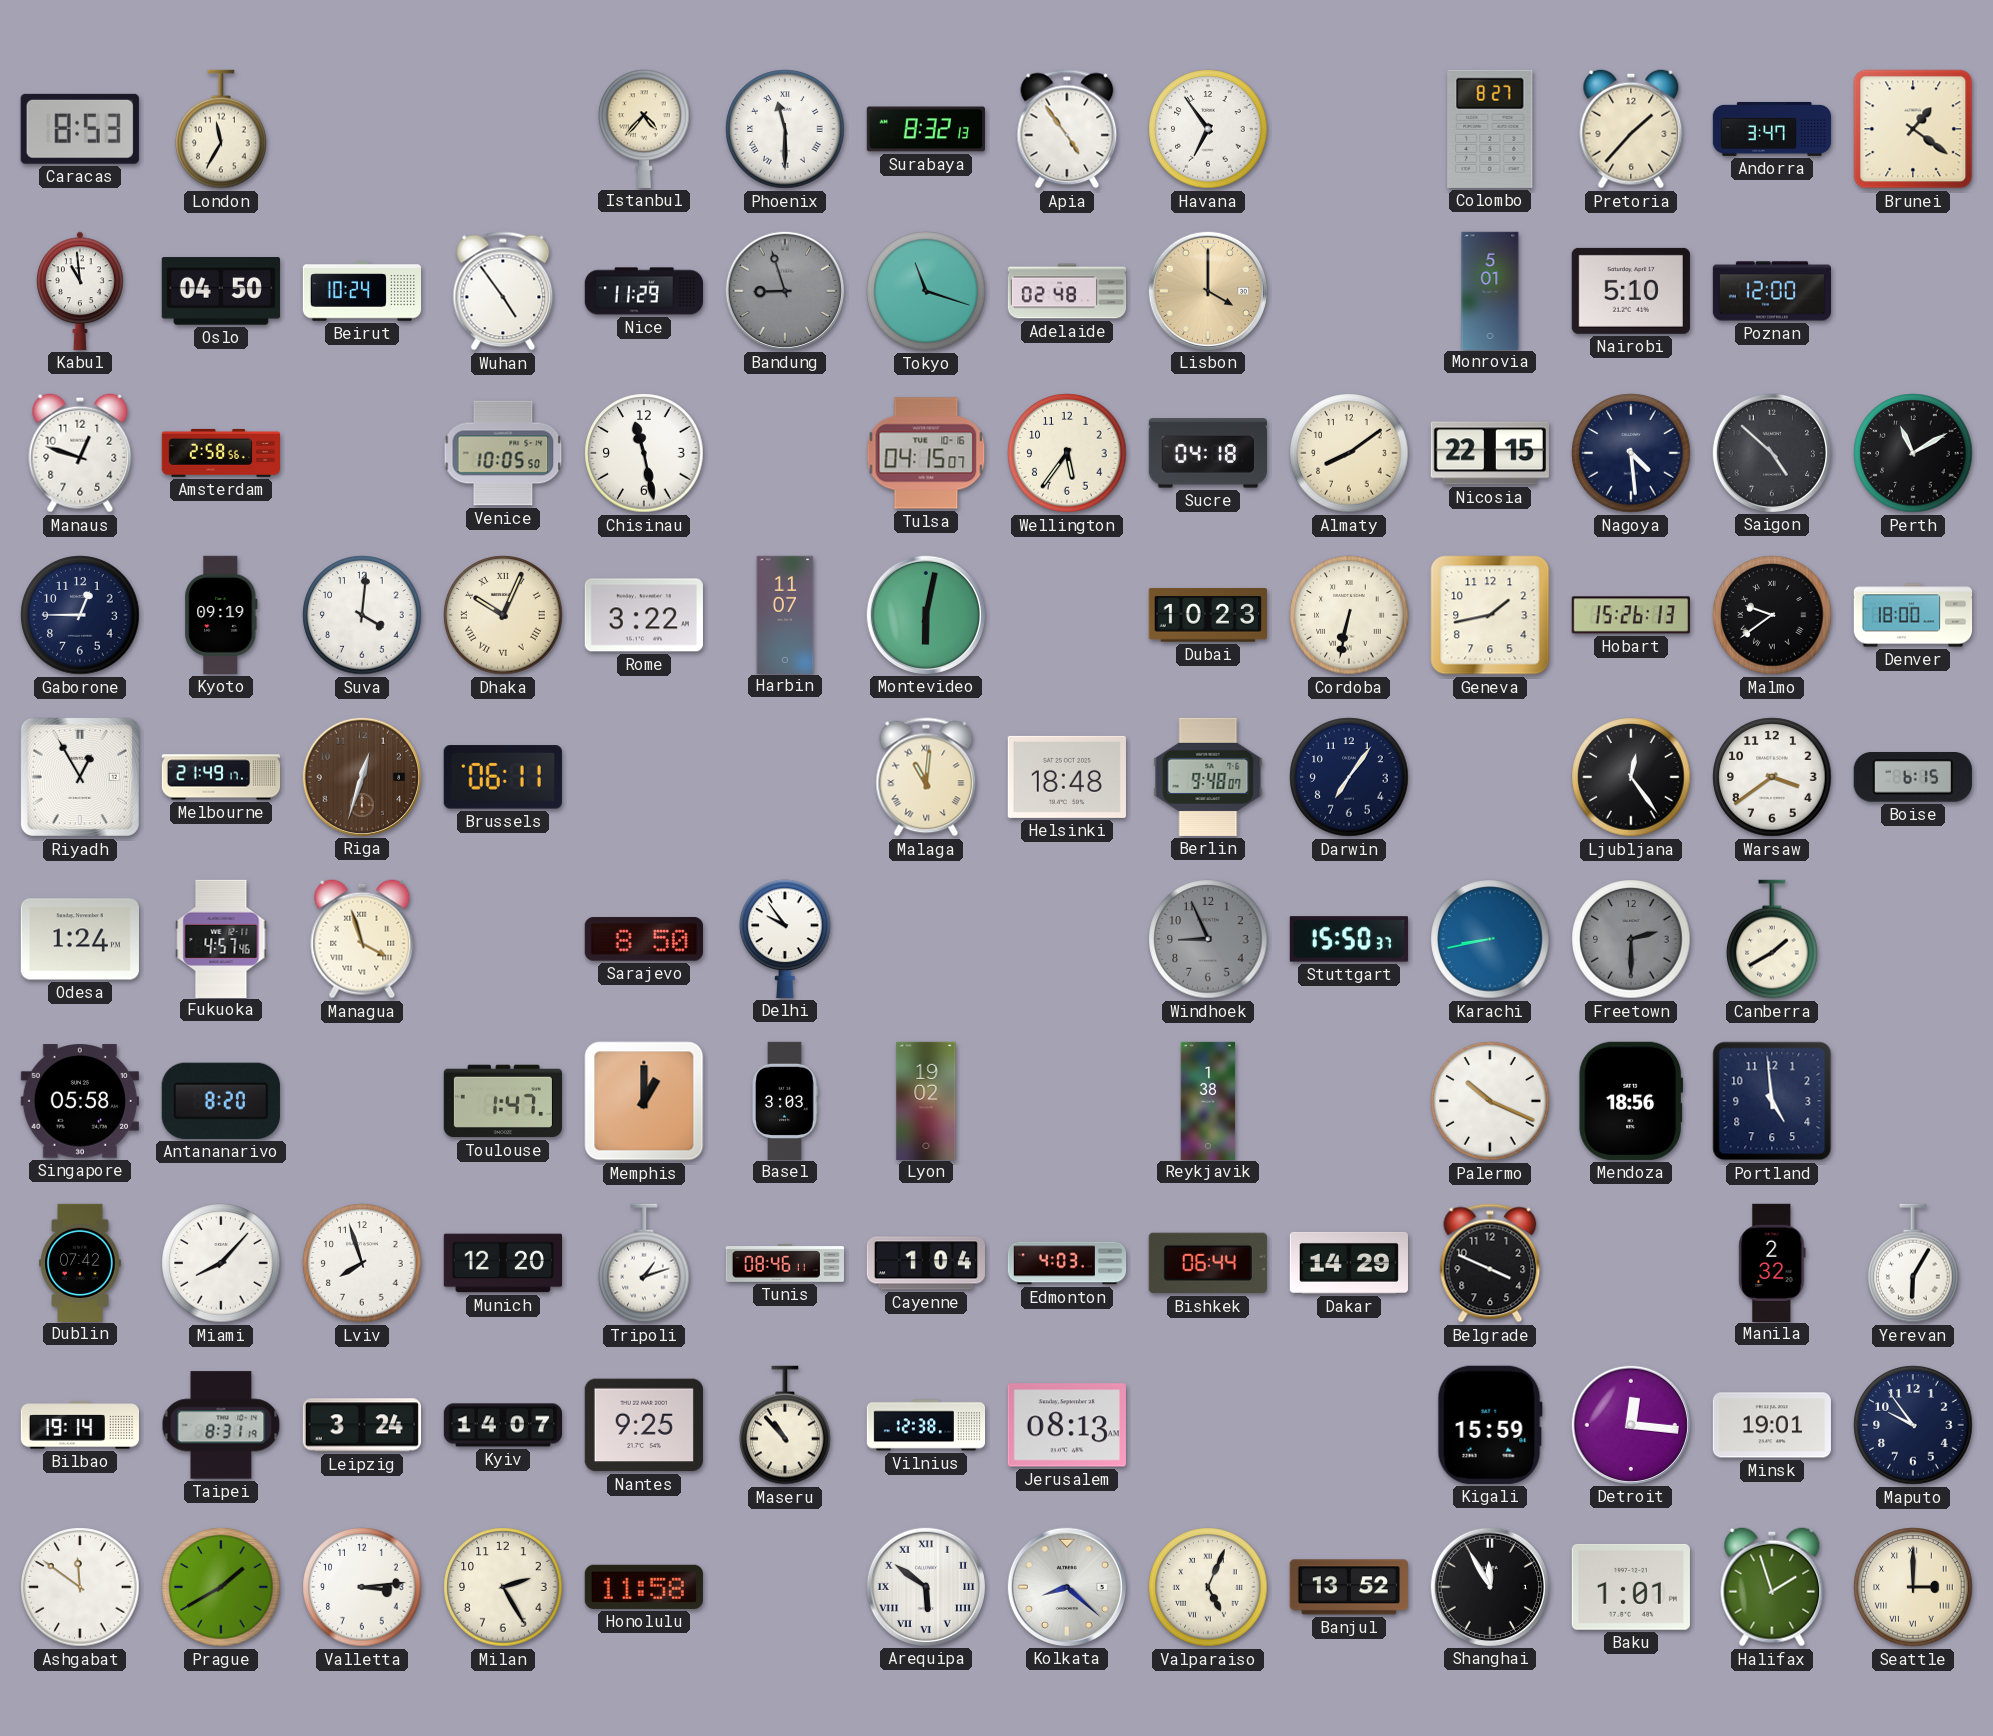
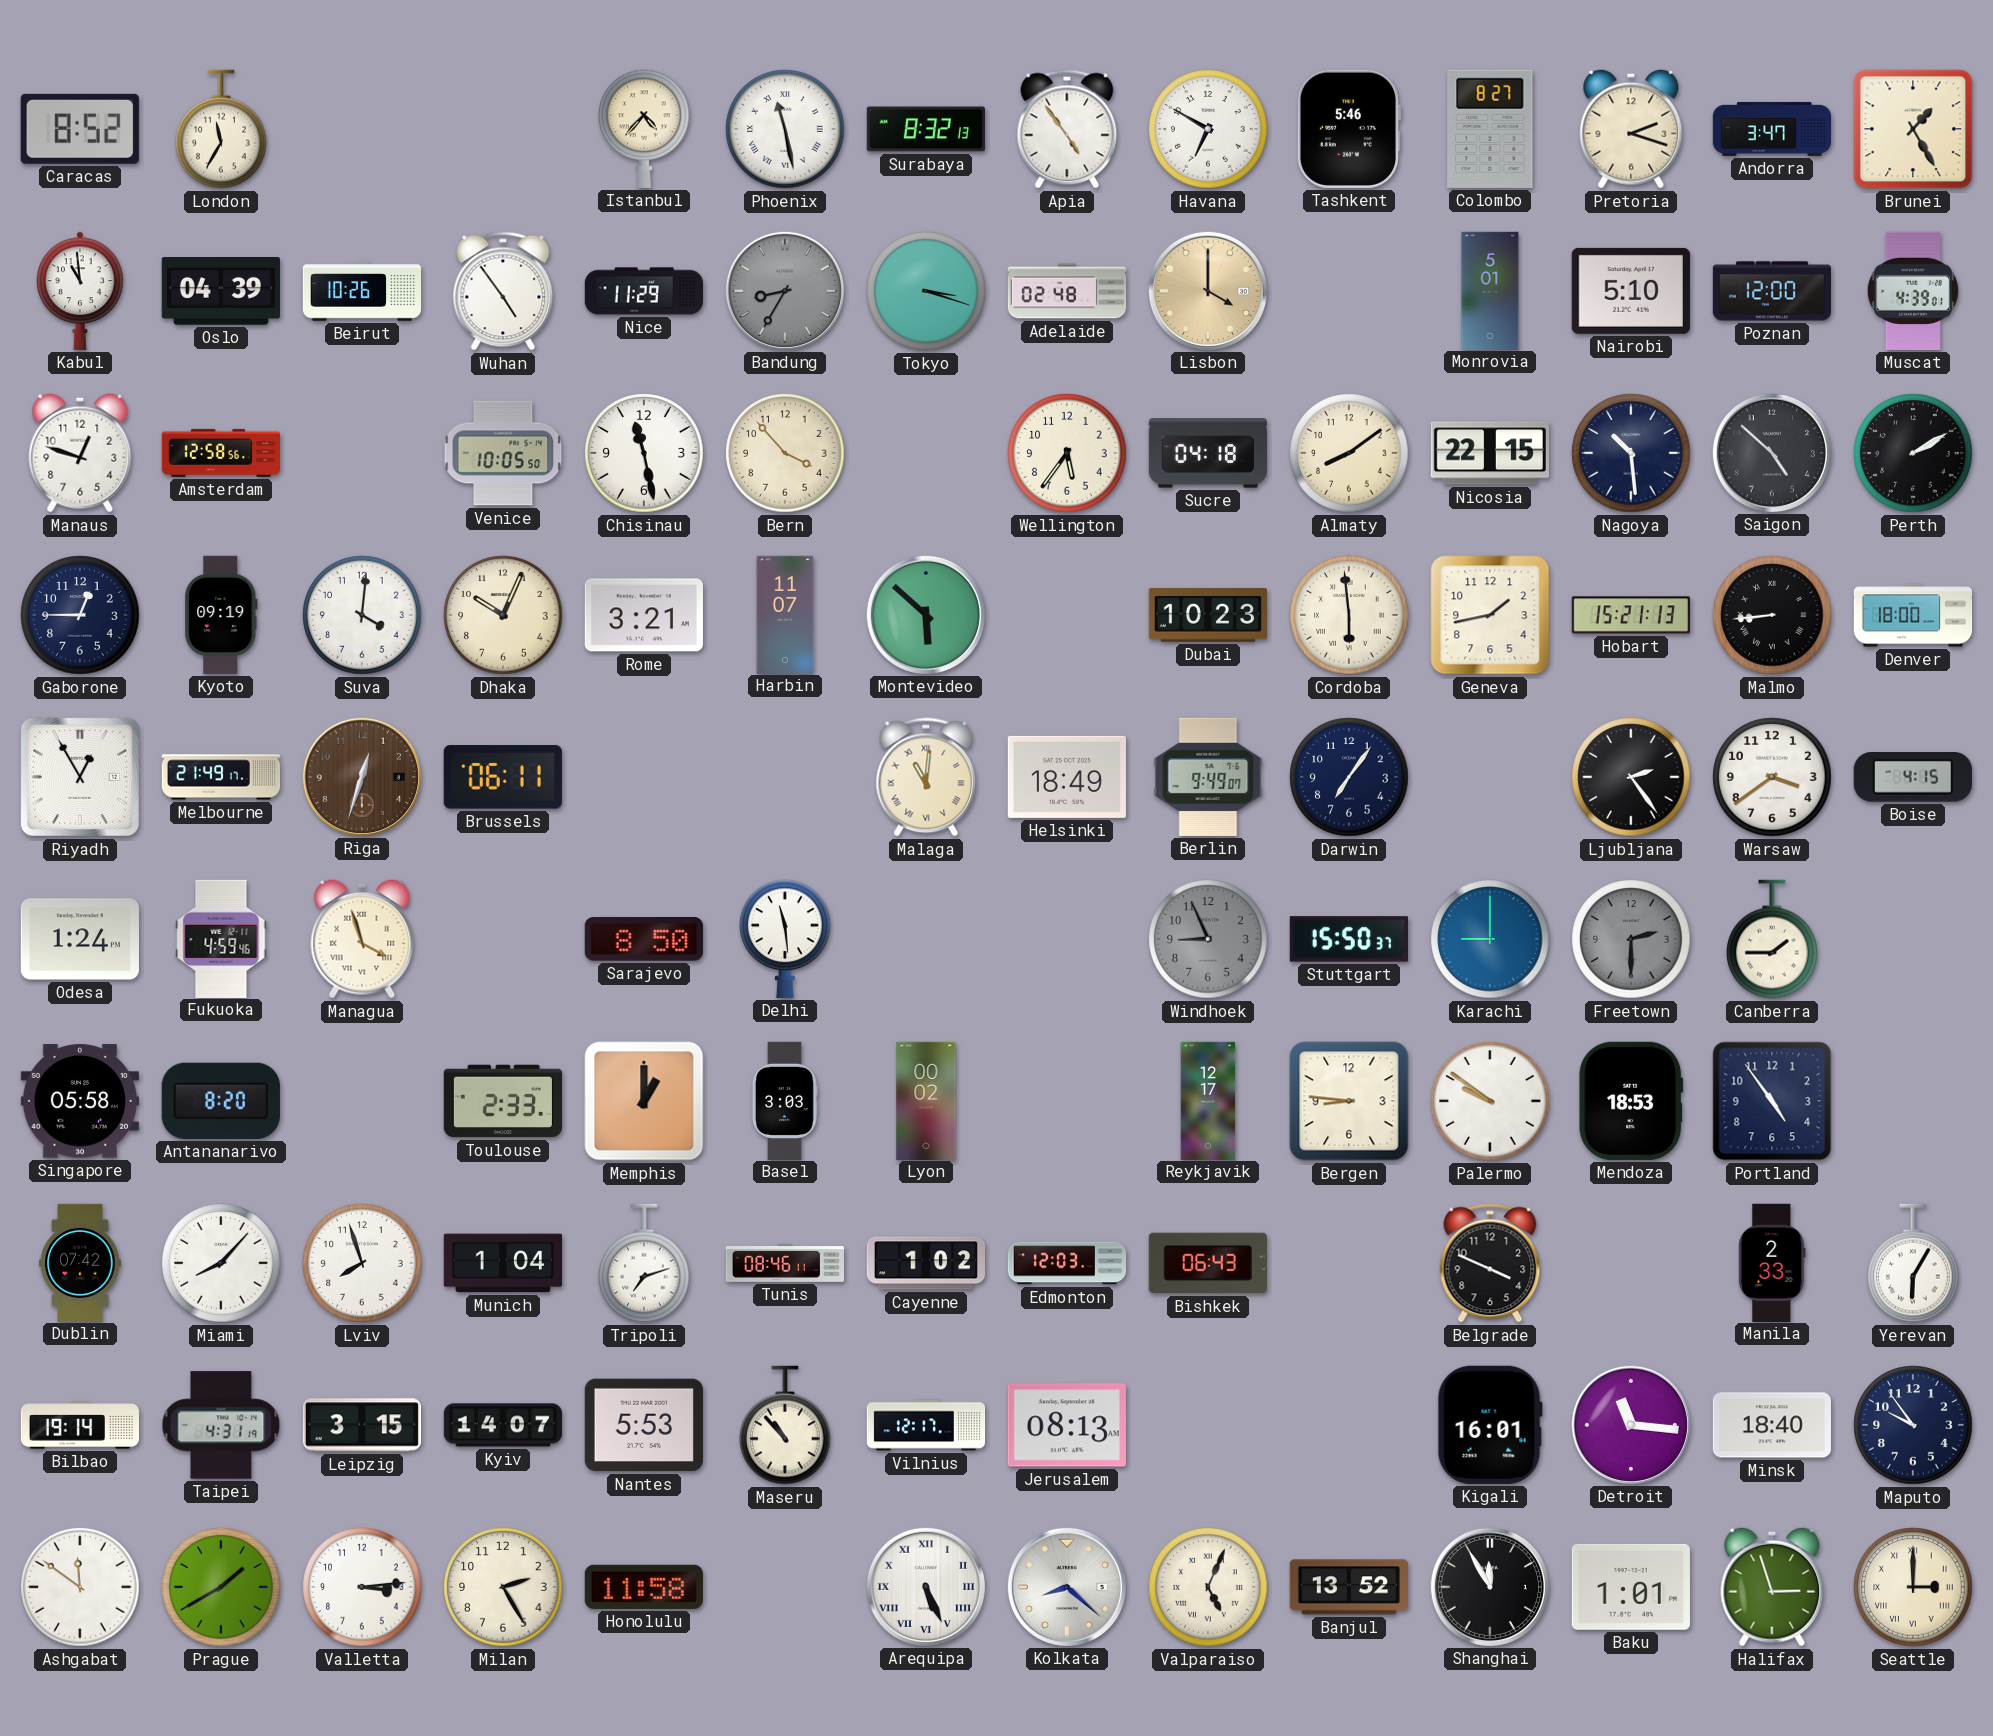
Caracas: 8:53 -> 8:52 (80, 129)
Phoenix: 11:30 -> 11:28 (785, 129)
Havana: 6:54 -> 6:50 (1208, 129)
Tashkent: none -> 5:46 (1348, 129)
Pretoria: 1:37 -> 2:18 (1631, 129)
Brunei: 1:21 -> 1:25 (1913, 129)
Oslo: 04:50 -> 04:39 (221, 291)
Beirut: 10:24 -> 10:26 (362, 291)
Bandung: 8:57 -> 8:35 (785, 291)
Tokyo: 11:18 -> 3:18 (926, 291)
Muscat: none -> 4:39 (1913, 291)
Amsterdam: 2:58 -> 12:58 (220, 453)
Bern: none -> 3:53 (785, 453)
Tulsa: 04:15 -> none (926, 453)
Nagoya: 4:29 -> 10:29 (1631, 453)
Perth: 11:10 -> 2:10 (1913, 453)
Dhaka numerals: Roman -> Arabic (503, 615)
Rome: 3:22 -> 3:21 (644, 615)
Montevideo: 6:02 -> 5:52 (926, 615)
Cordoba: 6:32 -> 5:59 (1349, 615)
Hobart: 15:26 -> 15:21 (1631, 615)
Malmo: 9:39 -> 8:44 (1772, 615)
Helsinki: 18:48 -> 18:49 (1067, 777)
Berlin: 9:48 -> 9:49 (1208, 777)
Ljubljana: 12:24 -> 2:24 (1631, 777)
Boise: 6:15 -> 4:15 (1913, 778)
Fukuoka: 4:57 -> 4:59 (221, 938)
Delhi: 9:54 -> 11:29 (785, 939)
Karachi: 8:43 -> 9:00 (1490, 939)
Canberra: 1:40 -> 1:45 (1772, 939)
Toulouse: 1:47 -> 2:33 (502, 1101)
Lyon: 19:02 -> 00:02 (926, 1100)
Reykjavik: 1:38 -> 12:17 (1208, 1100)
Bergen: none -> 8:46 (1349, 1101)
Palermo: 10:19 -> 9:51 (1490, 1101)
Mendoza: 18:56 -> 18:53 (1631, 1101)
Portland: 4:59 -> 4:54 (1772, 1101)
Munich: 12:20 -> 1:04 (502, 1263)
Tripoli: 1:12 -> 7:12 (644, 1263)
Cayenne: 1:04 -> 1:02 (925, 1263)
Edmonton: 4:03 -> 12:03 (1067, 1263)
Bishkek: 06:44 -> 06:43 (1208, 1263)
Dakar: 14:29 -> none (1348, 1263)
Manila: 2:32 -> 2:33 (1772, 1262)
Taipei: 8:31 -> 4:31 (221, 1425)
Leipzig: 3:24 -> 3:15 (361, 1425)
Nantes: 9:25 -> 5:53 (644, 1425)
Vilnius: 12:38 -> 12:17 (926, 1425)
Kigali: 15:59 -> 16:01 (1490, 1425)
Detroit: 12:16 -> 11:16 (1631, 1425)
Minsk: 19:01 -> 18:40 (1772, 1425)
Arequipa: 5:51 -> 5:26 (926, 1587)
Halifax: 1:57 -> 2:57 (1772, 1587)
